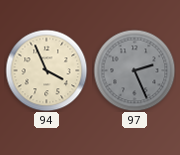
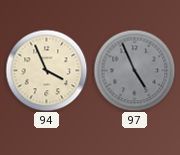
97: 2:26 -> 4:56 (134, 70)
